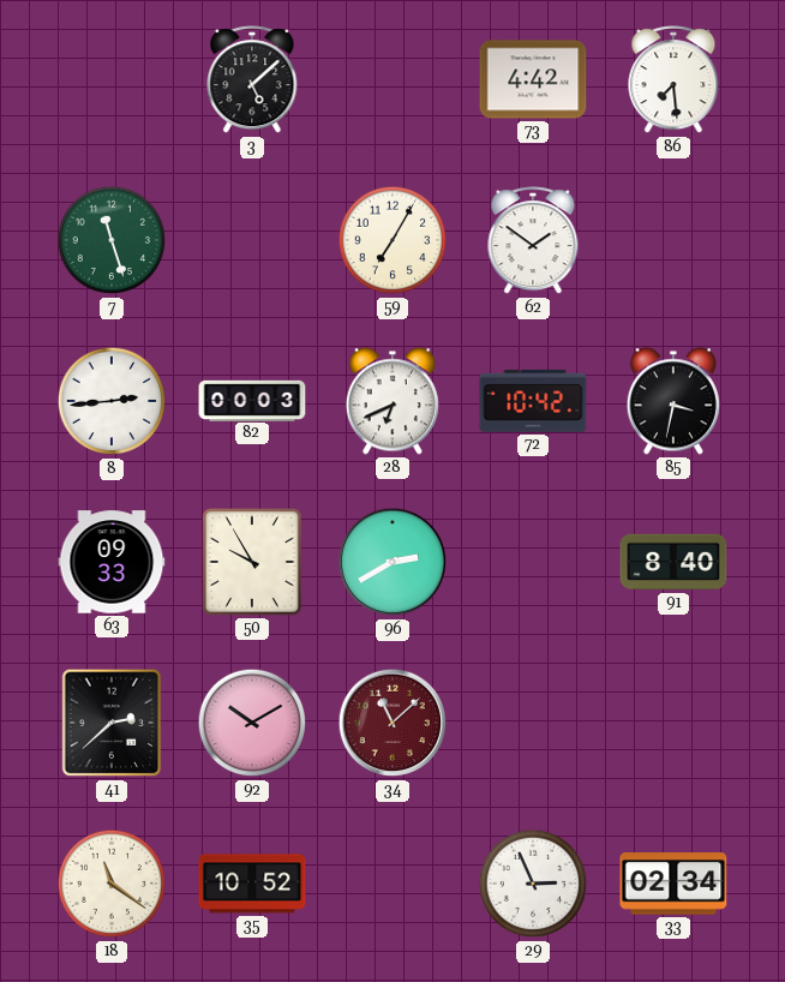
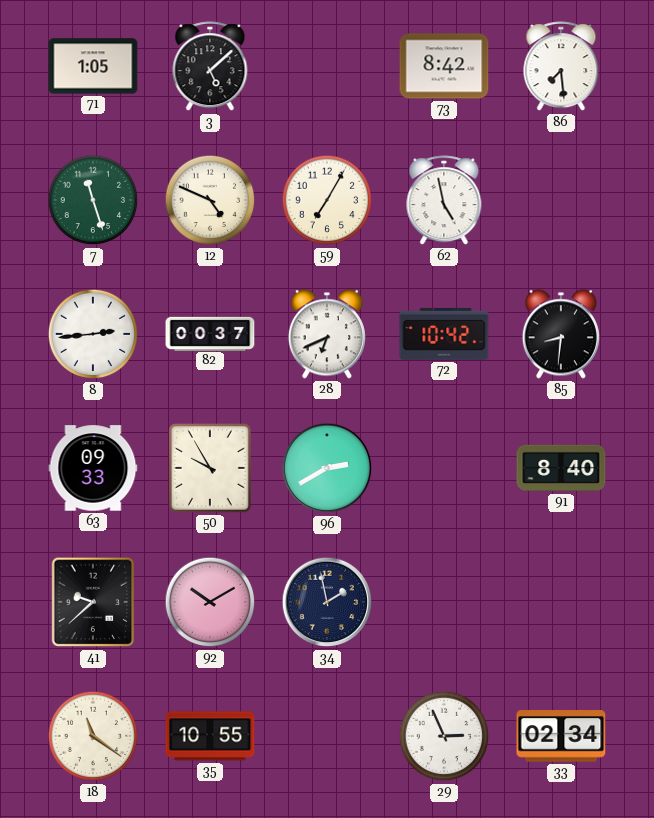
71: none -> 1:05 (93, 66)
73: 4:42 -> 8:42 (444, 66)
12: none -> 4:49 (210, 200)
62: 1:51 -> 4:58 (444, 201)
82: 00:03 -> 00:37 (210, 333)
85: 3:32 -> 8:31 (561, 334)
41: 2:38 -> 9:38 (93, 602)
34: 11:08 -> 1:58 (327, 602)
34 dial: burgundy -> navy (327, 602)
35: 10:52 -> 10:55 (210, 736)
